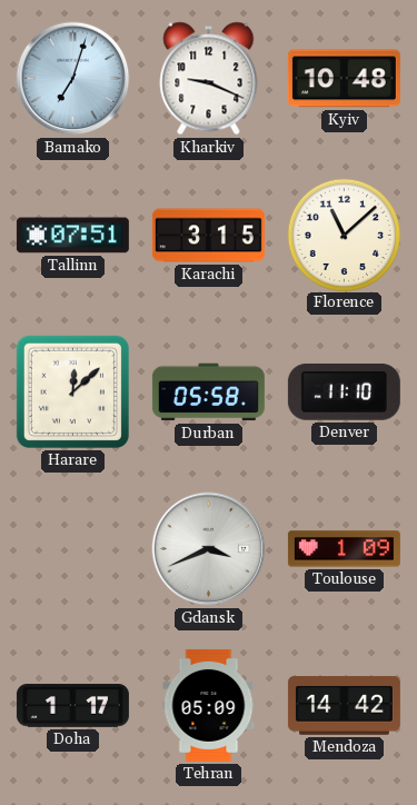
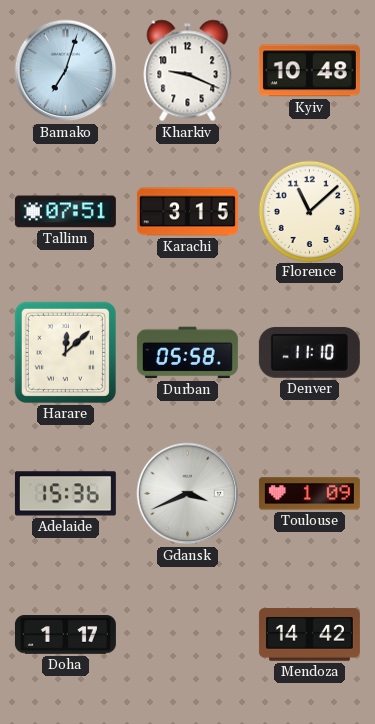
Adelaide: none -> 15:36 (65, 494)
Tehran: 05:09 -> none (209, 705)
